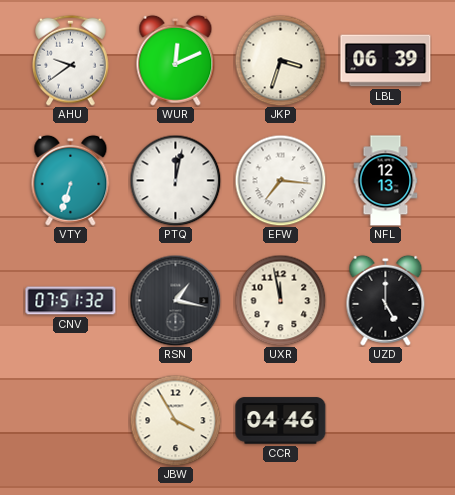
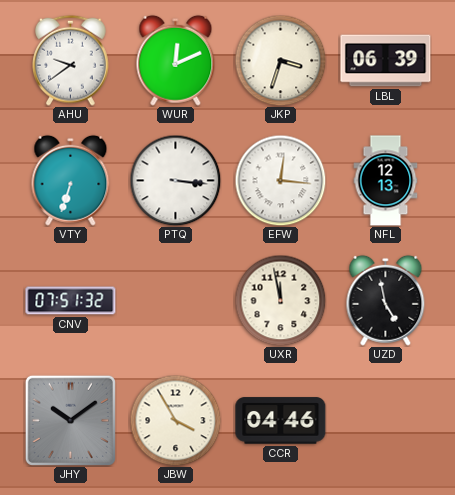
PTQ: 12:02 -> 3:16 (175, 180)
EFW: 7:16 -> 12:16 (280, 180)
RSN: 1:17 -> none (175, 300)
UZD: 5:00 -> 4:58 (386, 300)
JHY: none -> 10:09 (70, 420)
